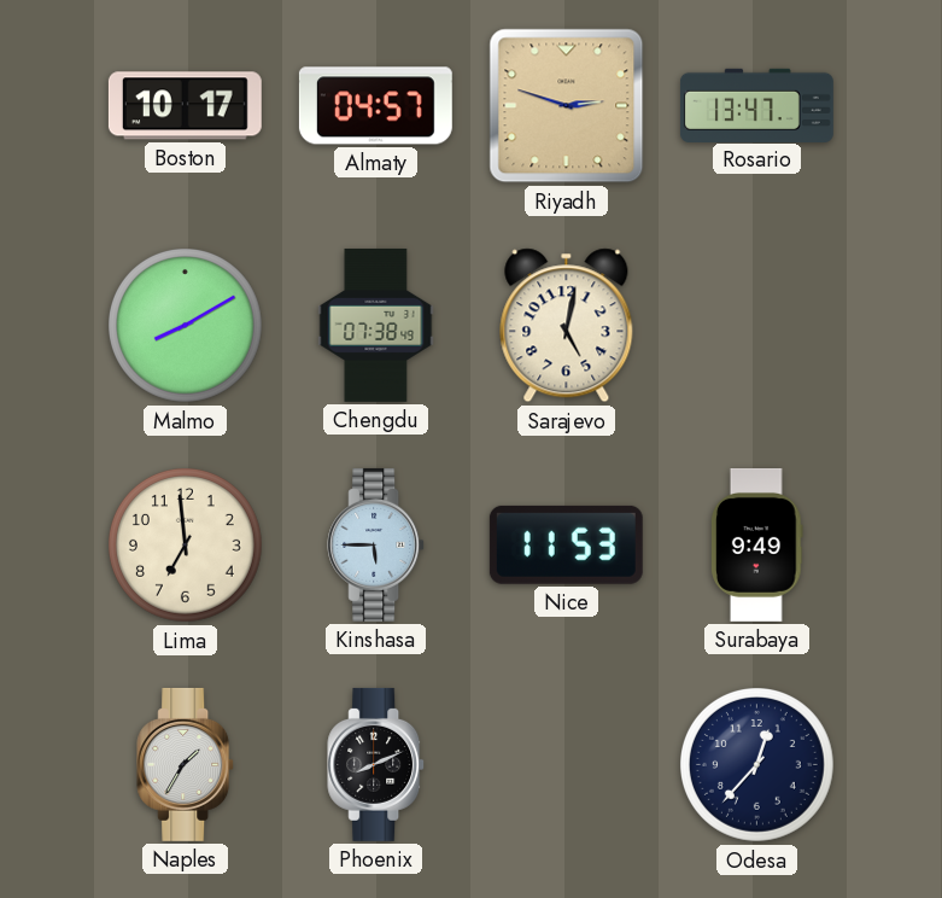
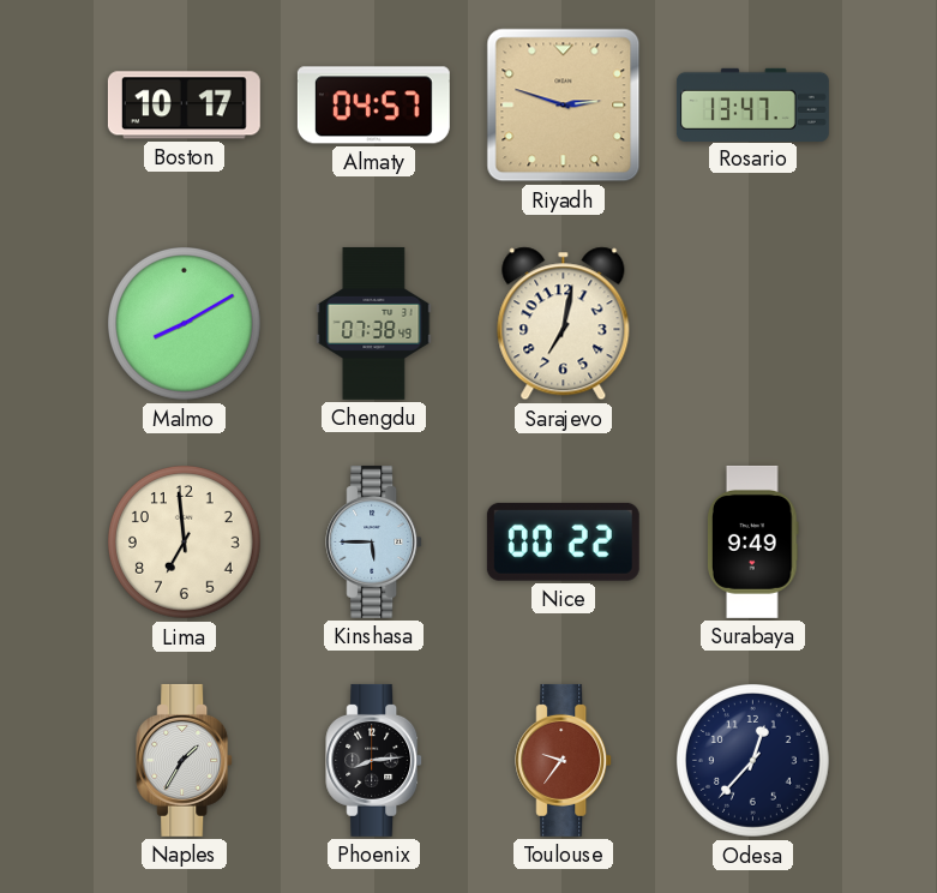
Sarajevo: 5:02 -> 7:02 (564, 324)
Nice: 11:53 -> 00:22 (563, 541)
Phoenix: 8:11 -> 8:14 (374, 760)
Toulouse: none -> 9:36 (564, 760)
